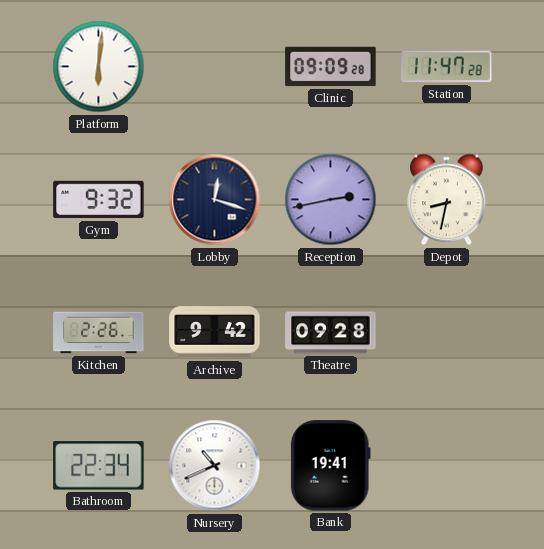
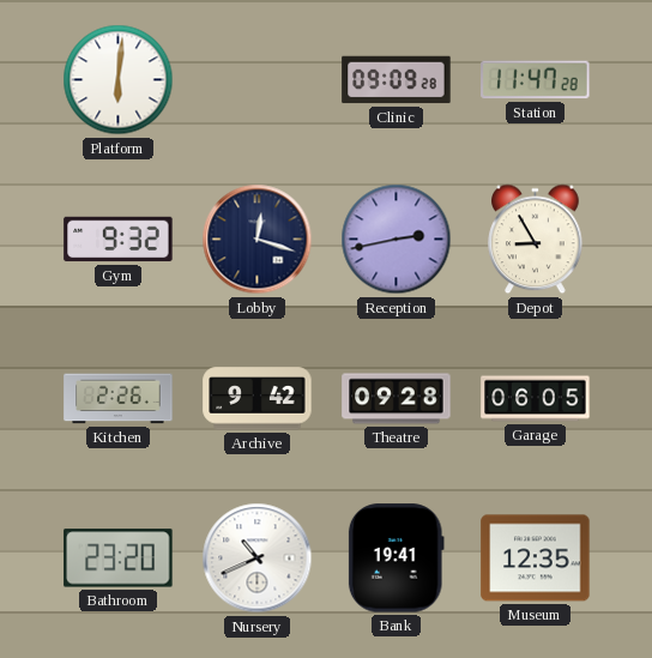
Depot: 8:32 -> 8:55 (536, 240)
Garage: none -> 06:05 (536, 399)
Bathroom: 22:34 -> 23:20 (119, 559)
Museum: none -> 12:35 (536, 559)
